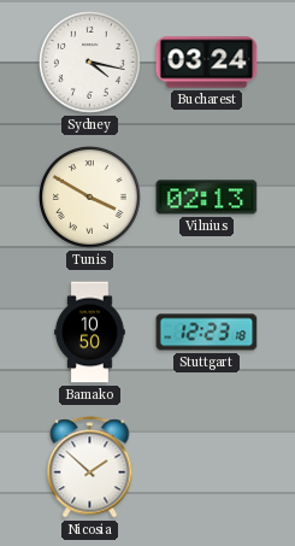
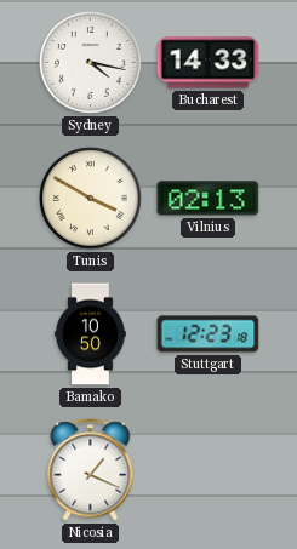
Bucharest: 03:24 -> 14:33 (209, 63)
Nicosia: 1:52 -> 1:19 (91, 470)
